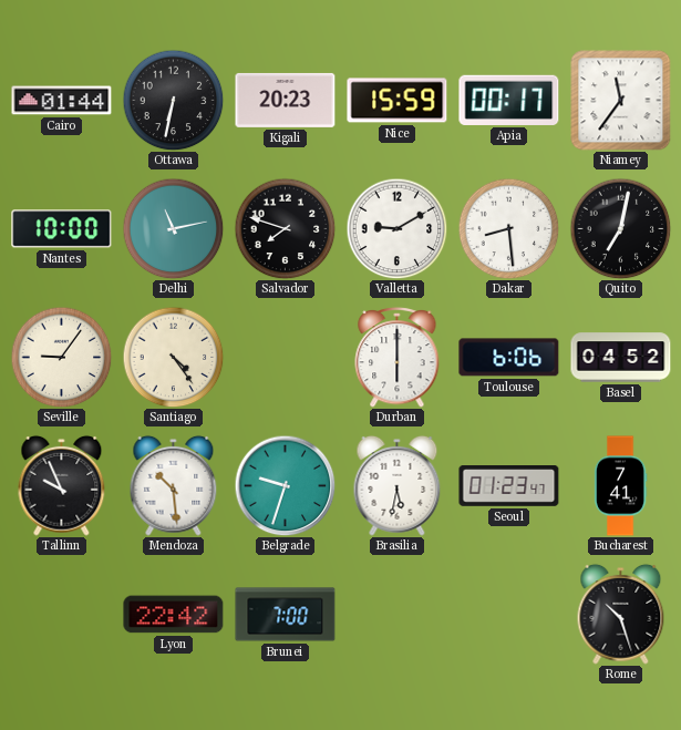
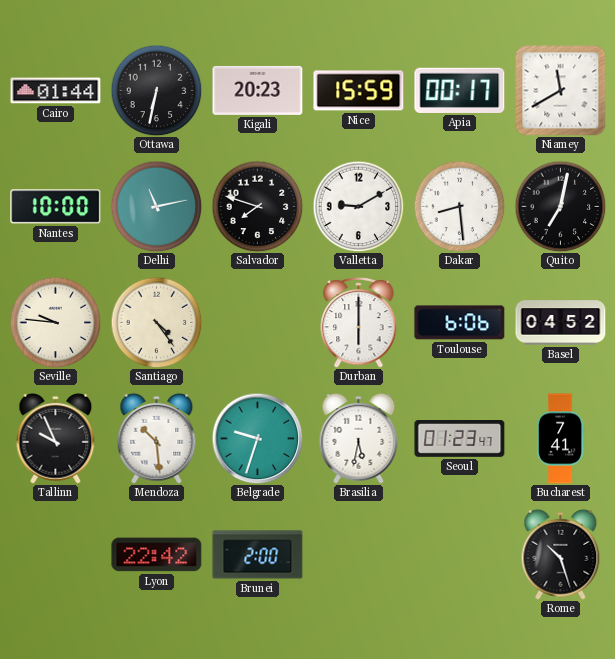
Niamey: 11:36 -> 11:40 (561, 91)
Seville: 9:06 -> 9:46 (55, 322)
Brunei: 7:00 -> 2:00 (258, 555)
